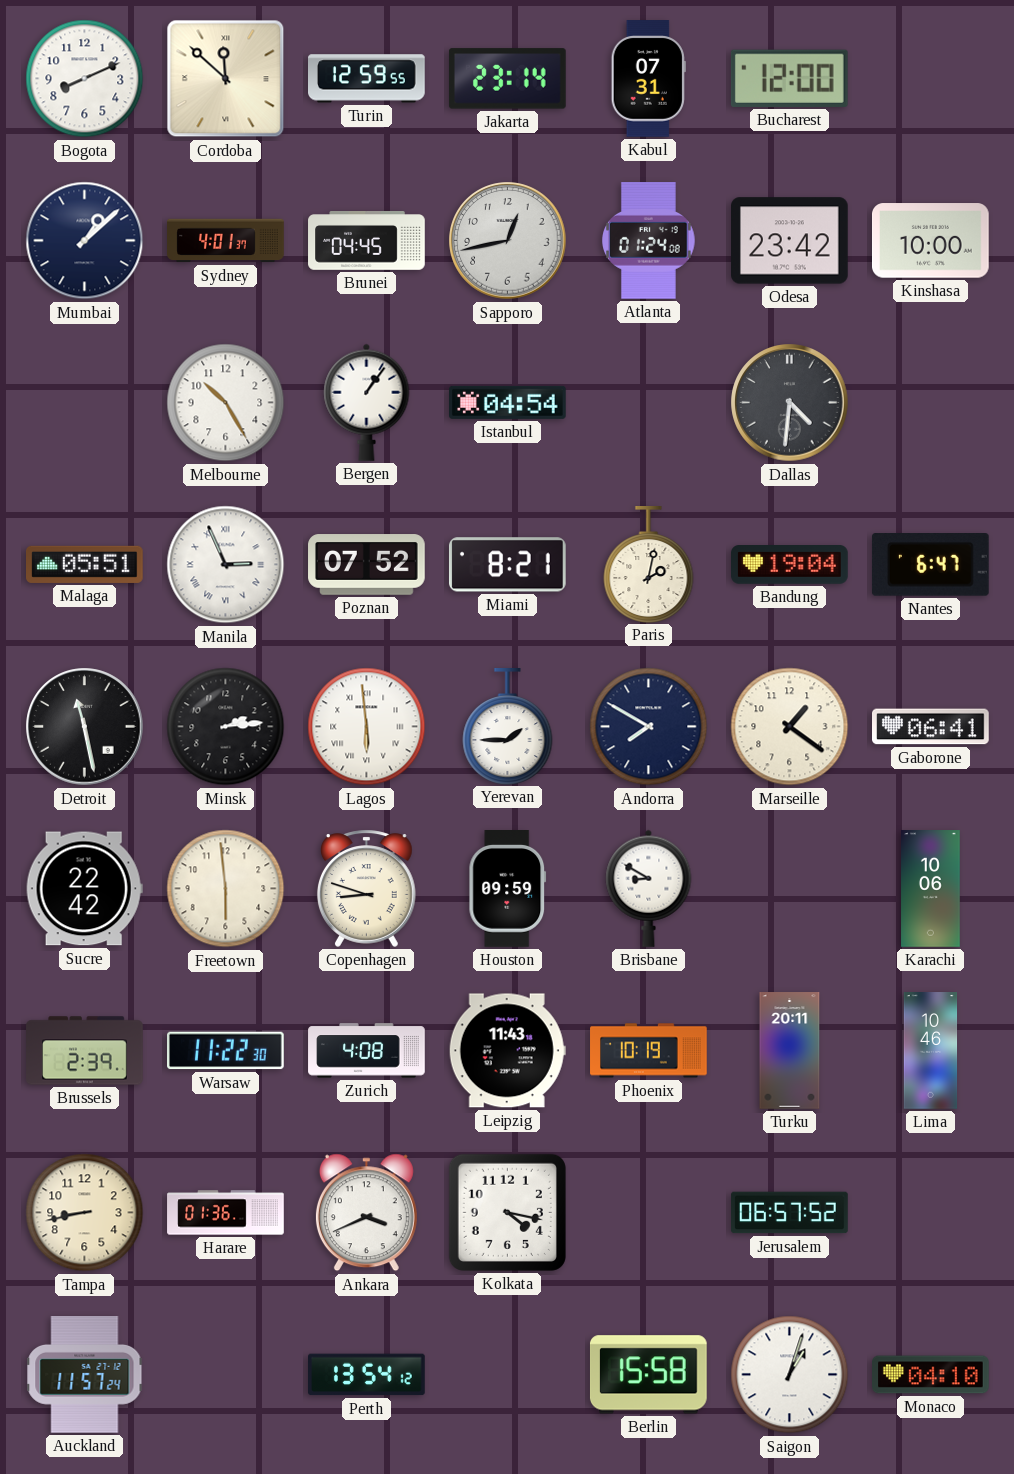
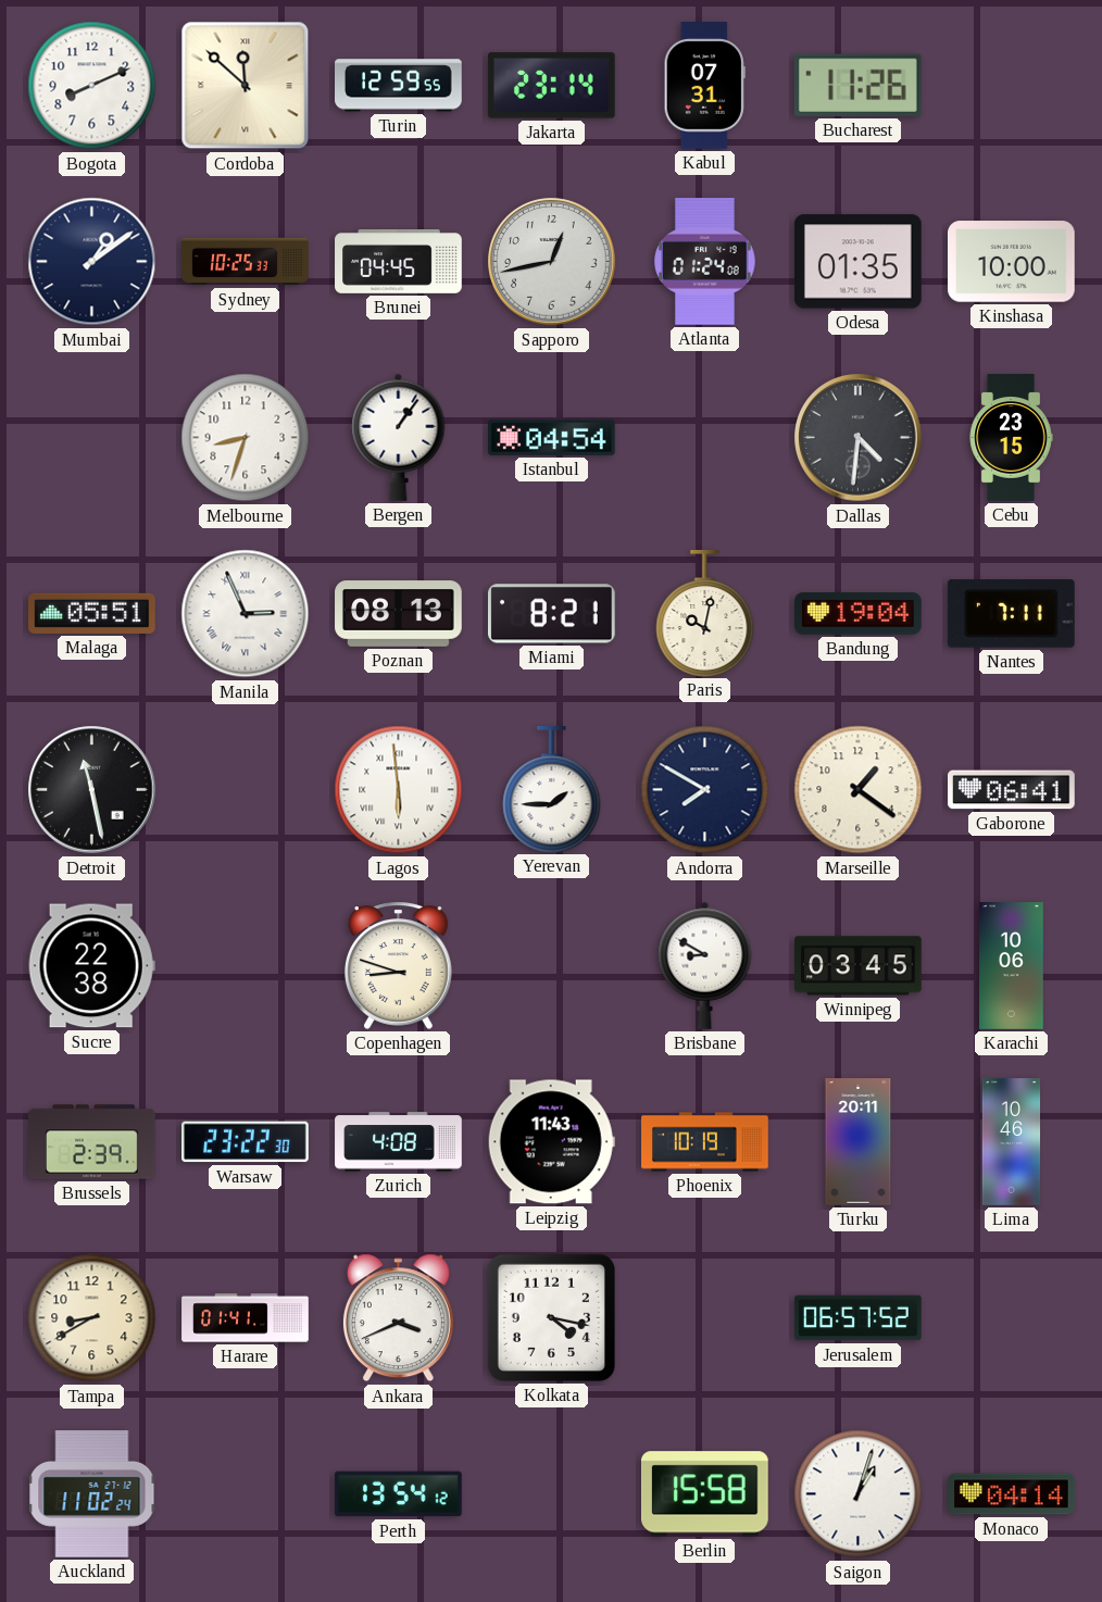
Bucharest: 12:00 -> 11:26 (857, 85)
Mumbai: 1:08 -> 1:09 (92, 262)
Sydney: 4:01 -> 10:25 (246, 262)
Odesa: 23:42 -> 01:35 (859, 262)
Melbourne: 10:25 -> 8:33 (246, 438)
Cebu: none -> 23:15 (1011, 438)
Poznan: 07:52 -> 08:13 (399, 614)
Paris: 2:02 -> 10:02 (705, 614)
Nantes: 6:47 -> 7:11 (1011, 614)
Minsk: 2:14 -> none (226, 727)
Sucre: 22:42 -> 22:38 (91, 966)
Freetown: 5:59 -> none (226, 889)
Houston: 09:59 -> none (508, 889)
Winnipeg: none -> 03:45 (859, 966)
Warsaw: 11:22 -> 23:22 (246, 1142)
Tampa: 8:43 -> 8:40 (92, 1318)
Harare: 01:36 -> 01:41 (246, 1318)
Auckland: 11:57 -> 11:02 (92, 1494)
Monaco: 04:10 -> 04:14 (1012, 1494)
